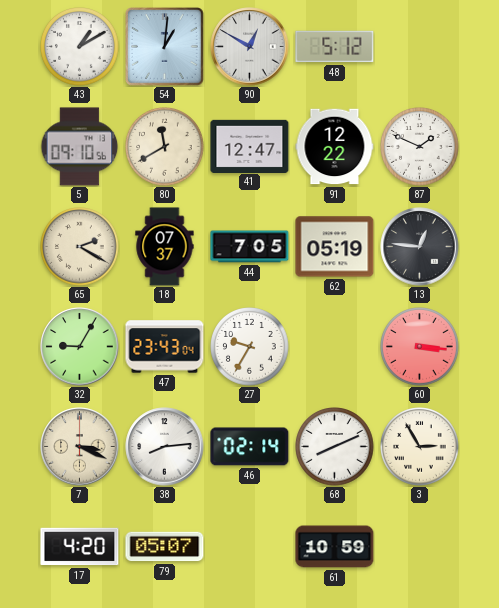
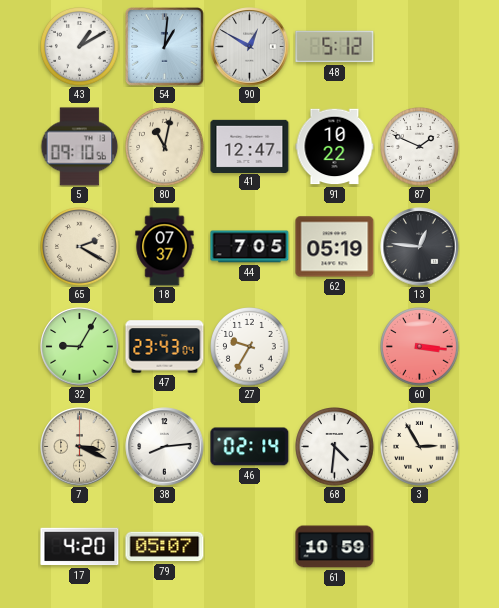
80: 11:40 -> 11:02 (165, 147)
91: 12:22 -> 10:22 (335, 147)
68: 8:11 -> 4:31 (335, 447)
